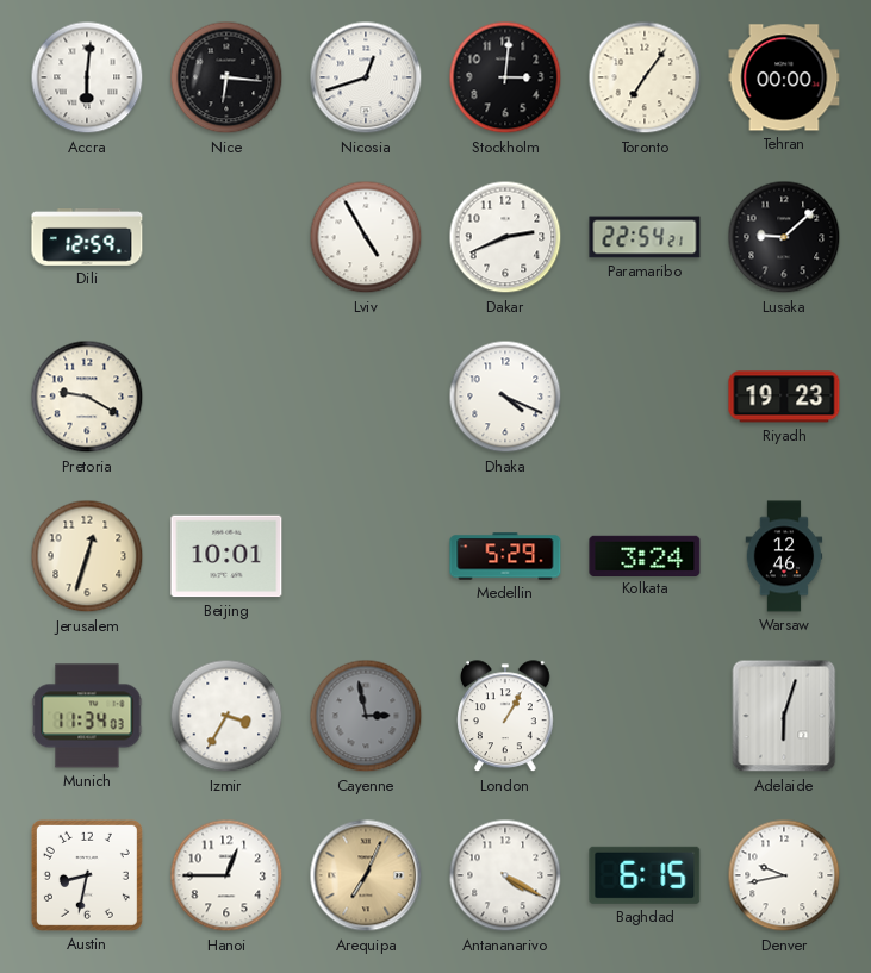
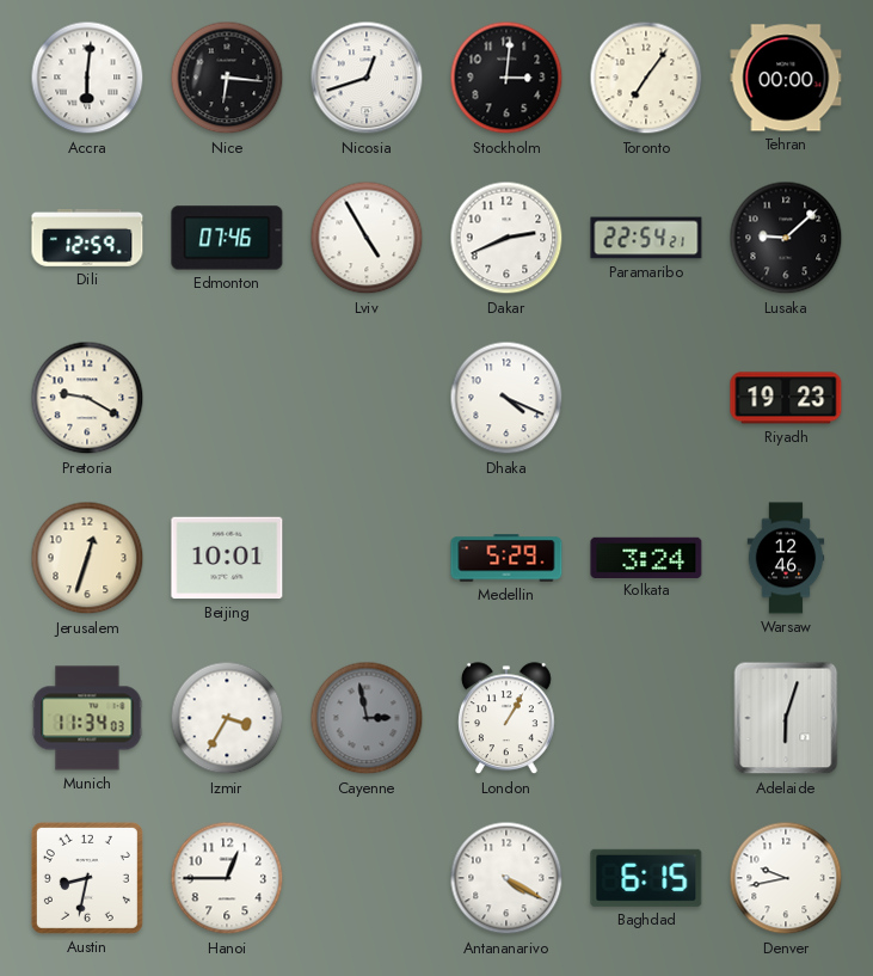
Edmonton: none -> 07:46 (227, 238)
Arequipa: 7:04 -> none (366, 875)
